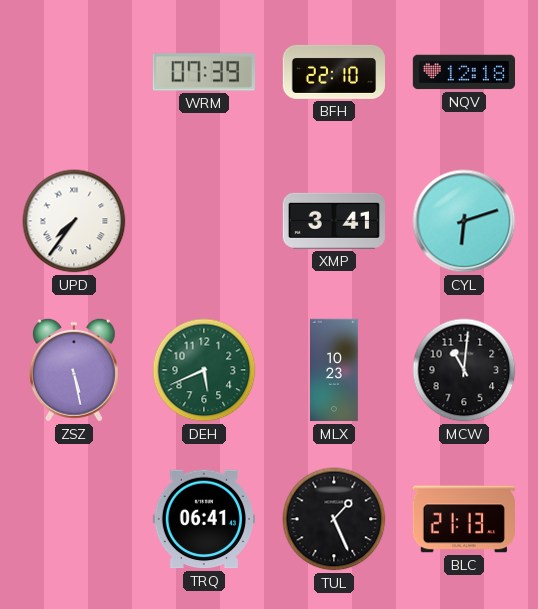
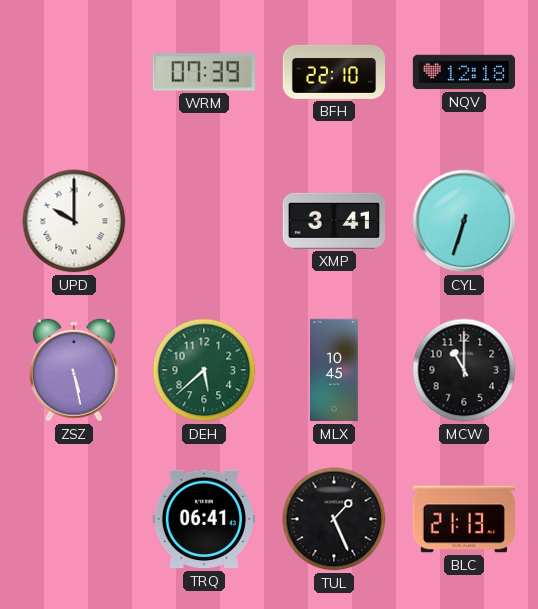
UPD: 7:36 -> 10:00 (74, 221)
CYL: 6:12 -> 6:33 (464, 221)
DEH: 5:41 -> 5:38 (204, 370)
MLX: 10:23 -> 10:45 (335, 370)
MCW: 11:01 -> 11:00 (464, 370)
